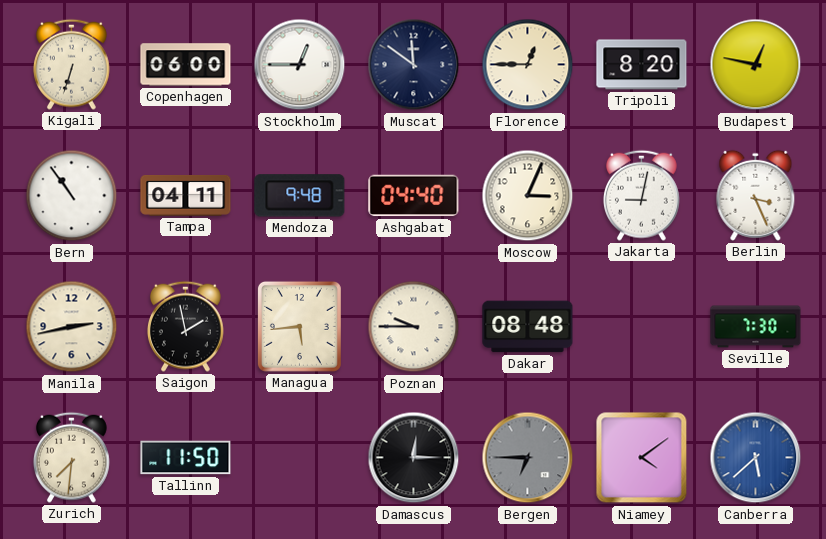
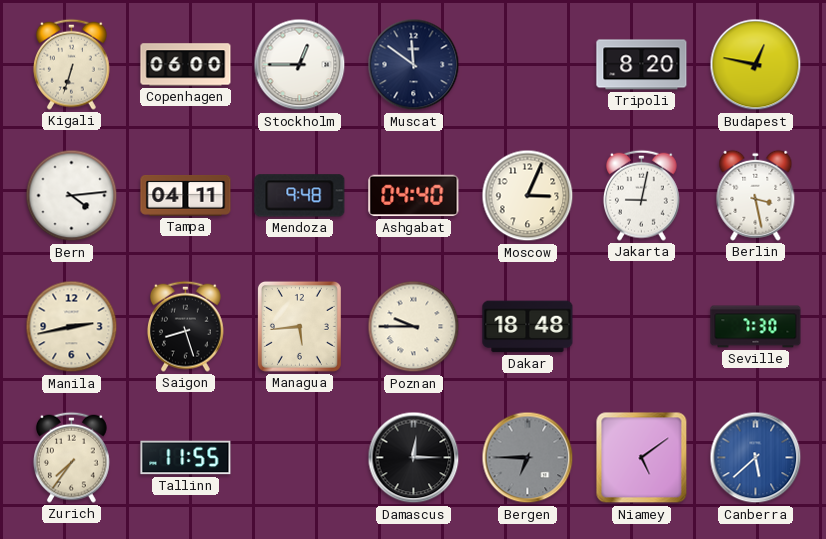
Florence: 12:45 -> none (528, 65)
Bern: 10:54 -> 4:14 (72, 196)
Berlin: 3:26 -> 3:28 (756, 195)
Saigon: 1:58 -> 8:27 (185, 326)
Dakar: 08:48 -> 18:48 (528, 327)
Zurich: 7:31 -> 7:36 (71, 457)
Tallinn: 11:50 -> 11:55 (186, 458)
Niamey: 4:09 -> 5:09 (642, 458)
